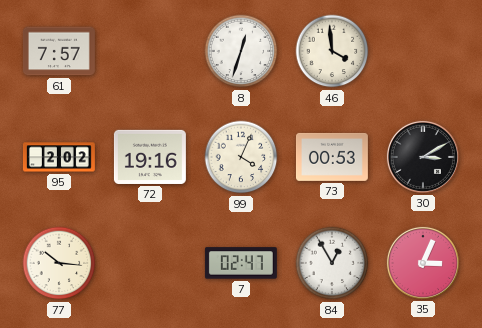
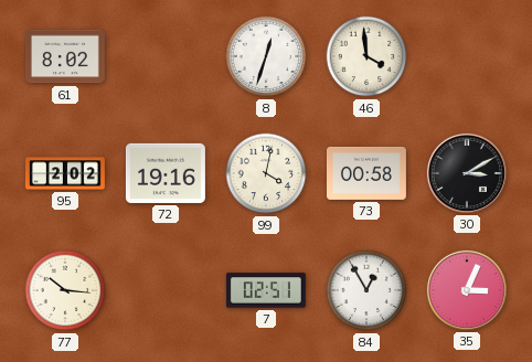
61: 7:57 -> 8:02 (65, 56)
99: 4:04 -> 4:02 (266, 173)
73: 00:53 -> 00:58 (366, 173)
7: 02:47 -> 02:51 (266, 290)
